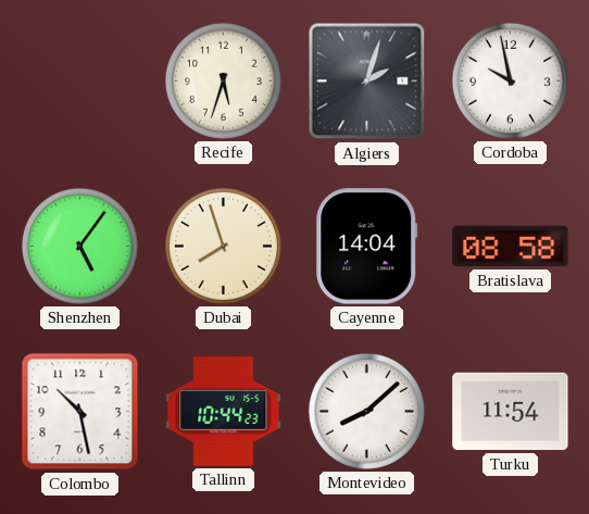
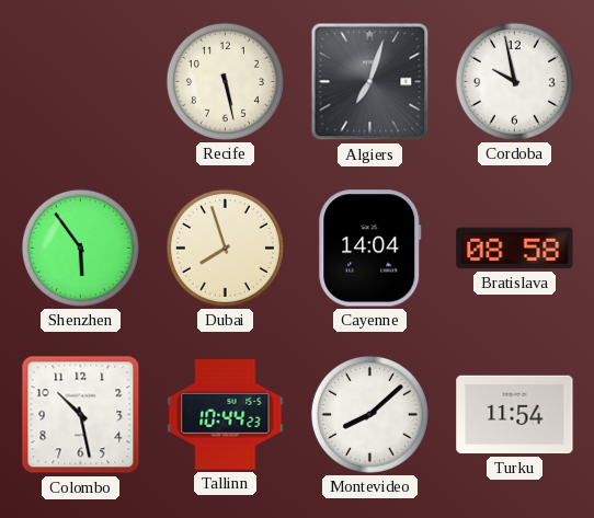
Recife: 5:33 -> 5:28 (225, 81)
Algiers: 2:03 -> 7:03 (370, 82)
Shenzhen: 5:06 -> 5:54 (80, 248)
